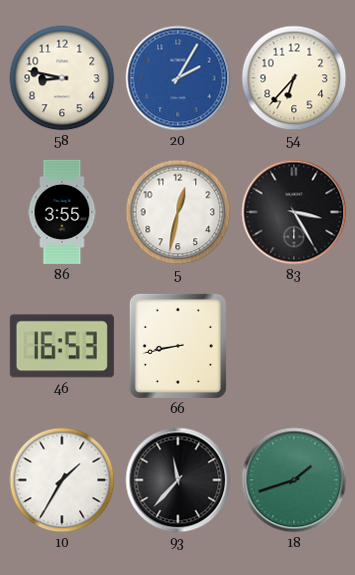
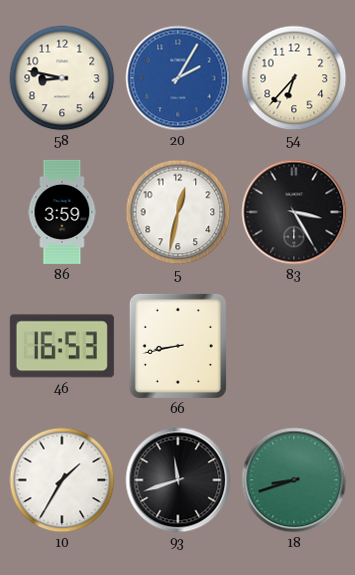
86: 3:55 -> 3:59 (62, 212)
93: 11:37 -> 11:42 (178, 480)
18: 1:42 -> 8:42 (294, 480)
